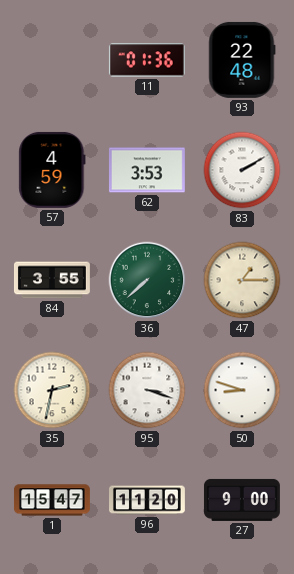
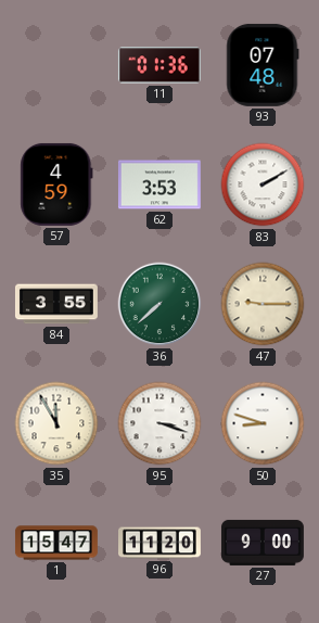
93: 22:48 -> 07:48 (263, 65)
47: 1:15 -> 9:15 (263, 304)
35: 2:32 -> 11:55 (56, 423)
